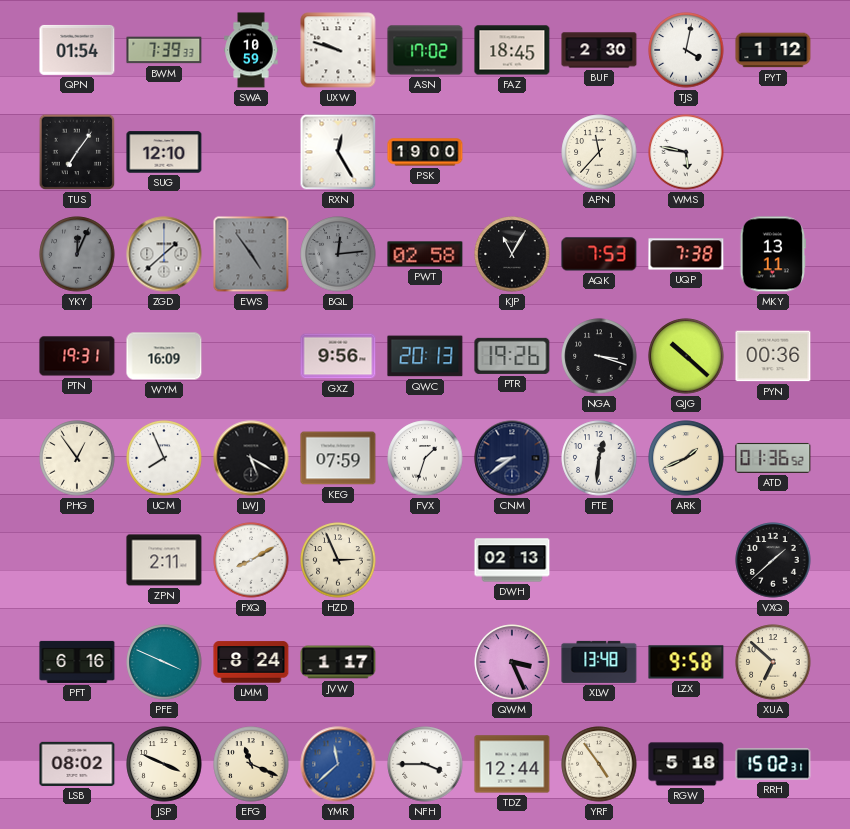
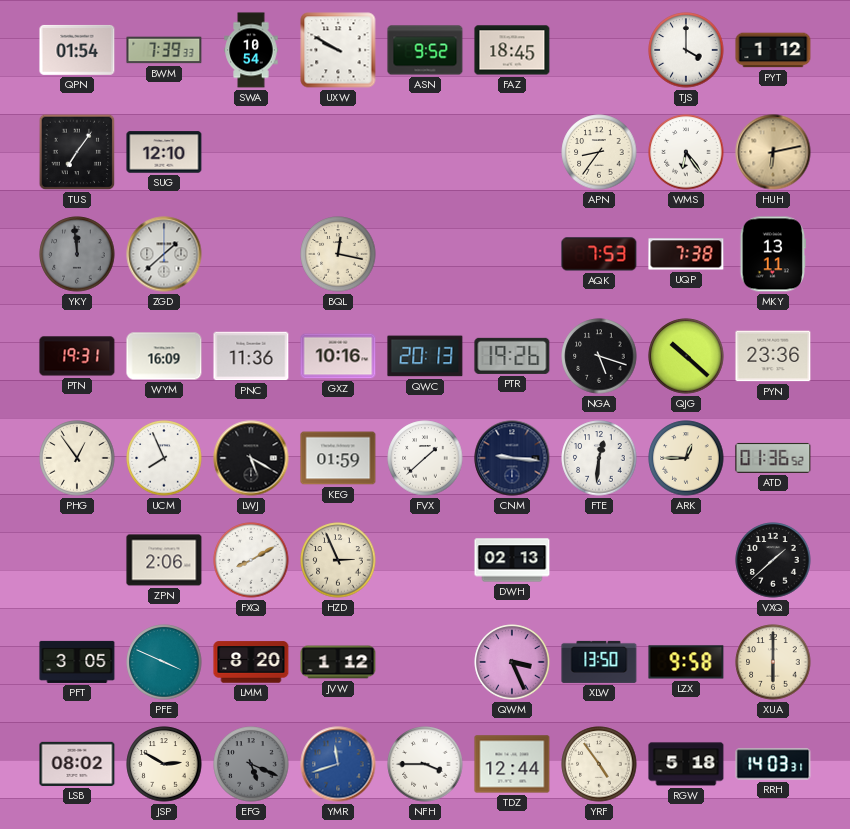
SWA: 10:59 -> 10:54 (251, 50)
UXW: 9:48 -> 9:50 (338, 50)
ASN: 17:02 -> 9:52 (425, 50)
BUF: 2:30 -> none (599, 50)
TJS: 4:02 -> 4:00 (686, 50)
RXN: 12:25 -> none (338, 152)
PSK: 19:00 -> none (425, 152)
APN: 11:37 -> 8:36 (599, 152)
WMS: 5:47 -> 6:24 (686, 152)
HUH: none -> 6:13 (773, 152)
YKY: 12:04 -> 11:59 (77, 254)
EWS: 4:54 -> none (251, 254)
BQL: 12:14 -> 12:17 (338, 254)
BQL dial: grey -> cream (338, 254)
PWT: 02:58 -> none (425, 254)
KJP: 11:05 -> none (512, 254)
PNC: none -> 11:36 (251, 356)
GXZ: 9:56 -> 10:16 (338, 356)
NGA: 3:18 -> 5:18 (599, 356)
PYN: 00:36 -> 23:36 (773, 356)
KEG: 07:59 -> 01:59 (338, 458)
FVX: 1:33 -> 1:38 (425, 458)
CNM: 8:39 -> 9:16 (512, 458)
ARK: 1:41 -> 12:45 (686, 458)
ZPN: 2:11 -> 2:06 (164, 560)
PFT: 6:16 -> 3:05 (77, 662)
LMM: 8:24 -> 8:20 (251, 662)
JVW: 1:17 -> 1:12 (338, 662)
XLW: 13:48 -> 13:50 (599, 662)
XUA: 6:52 -> 6:00 (773, 662)
JSP: 3:49 -> 2:50 (164, 764)
EFG: 11:19 -> 5:19 (251, 764)
EFG dial: cream -> grey (251, 764)
YMR: 11:38 -> 11:42 (338, 764)
RRH: 15:02 -> 14:03 (773, 764)
